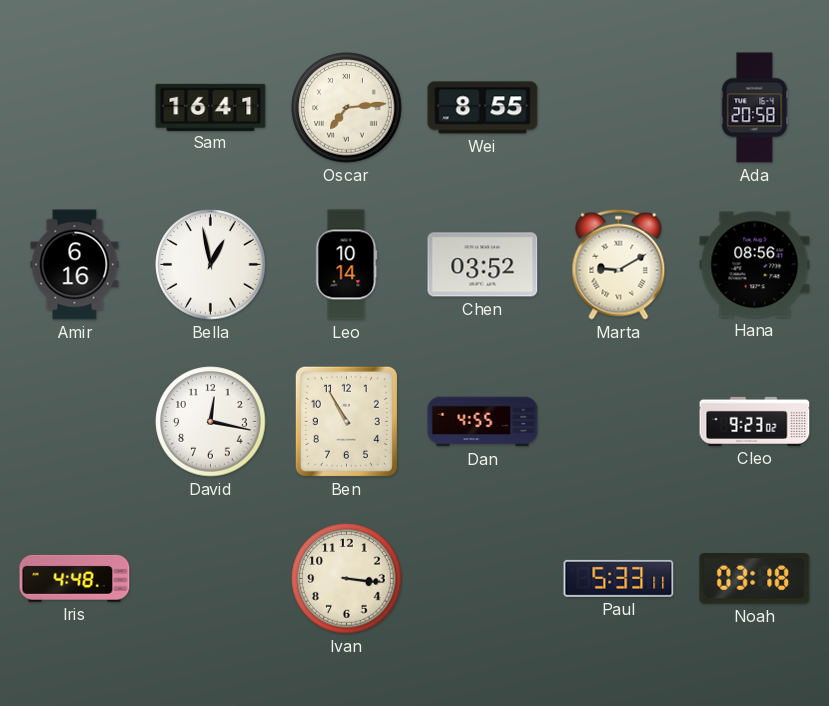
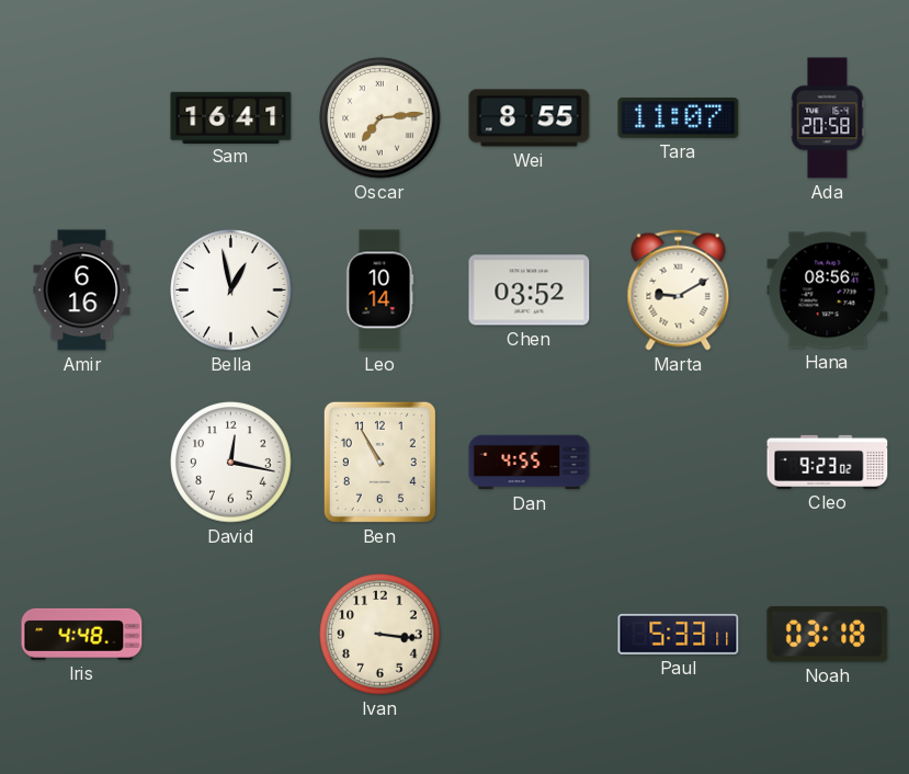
Tara: none -> 11:07 (679, 117)
